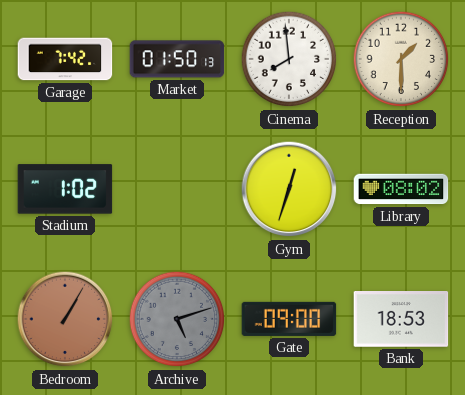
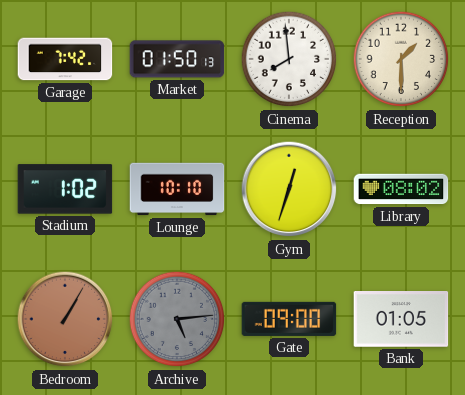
Lounge: none -> 10:10 (177, 189)
Archive: 5:12 -> 5:14 (177, 319)
Bank: 18:53 -> 01:05 (401, 319)
